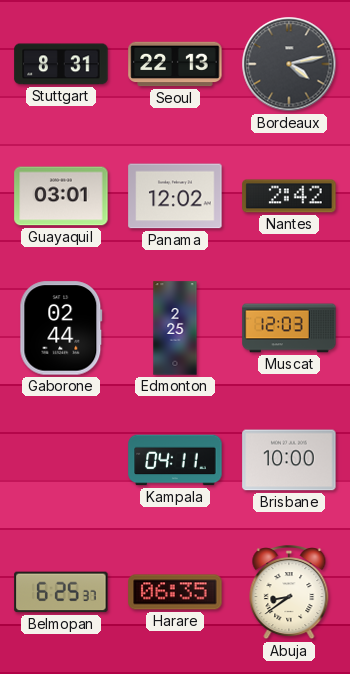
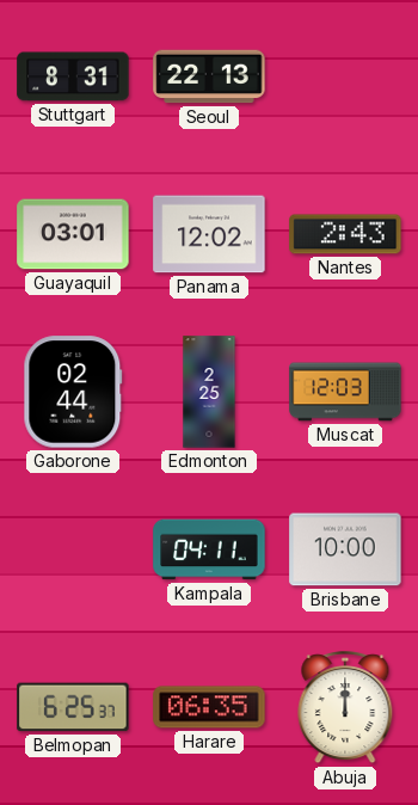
Bordeaux: 4:13 -> none (289, 64)
Nantes: 2:42 -> 2:43 (345, 234)
Abuja: 8:39 -> 12:00 (345, 708)
